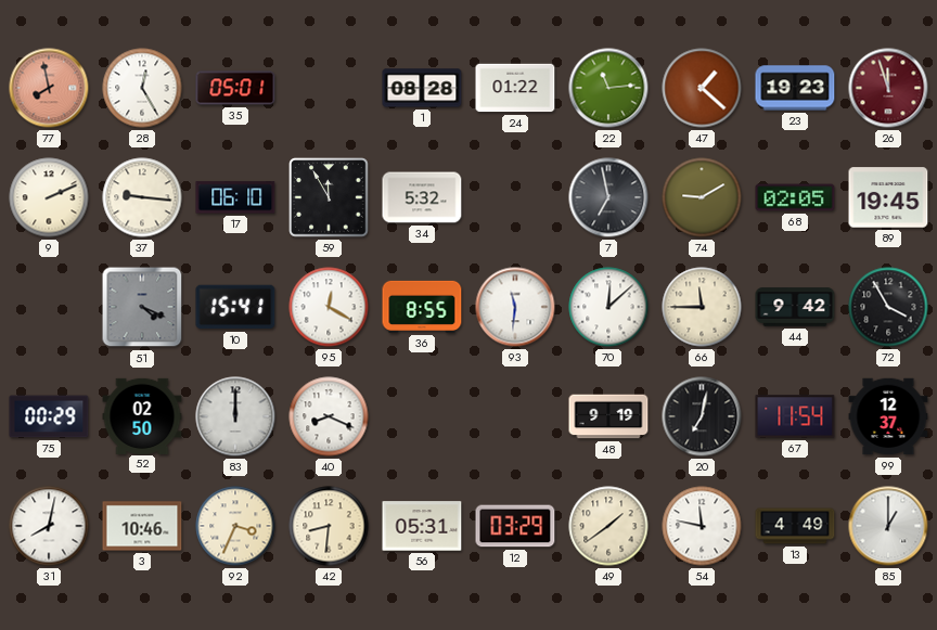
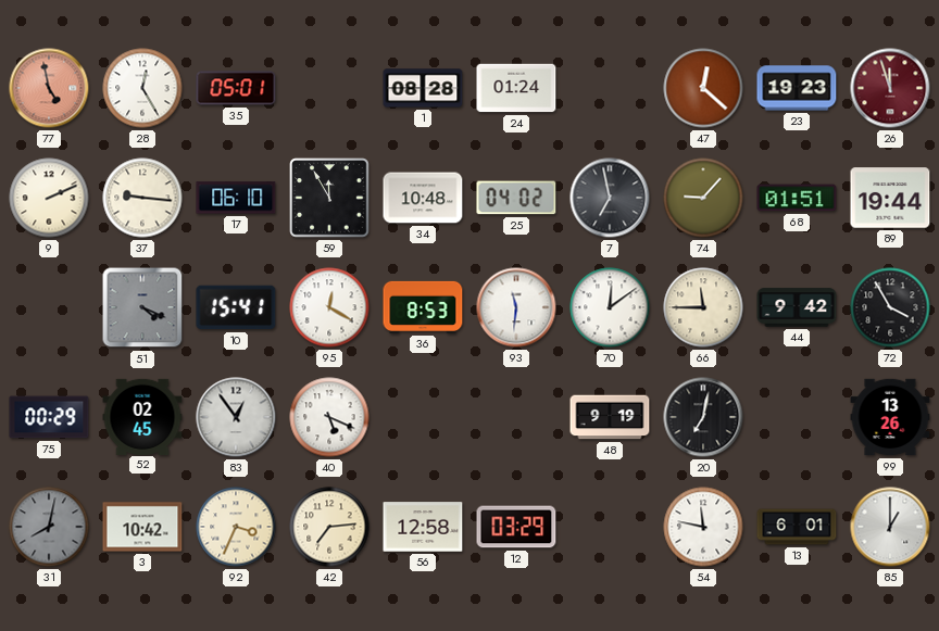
77: 7:58 -> 4:58 (49, 88)
24: 01:22 -> 01:24 (516, 88)
22: 11:14 -> none (608, 88)
47: 1:22 -> 12:22 (703, 88)
34: 5:32 -> 10:48 (423, 198)
25: none -> 04:02 (516, 198)
74: 9:10 -> 9:07 (703, 198)
68: 02:05 -> 01:51 (797, 198)
89: 19:45 -> 19:44 (890, 198)
36: 8:55 -> 8:53 (423, 307)
70: 12:08 -> 12:09 (610, 307)
52: 02:50 -> 02:45 (142, 416)
83: 12:00 -> 12:54 (236, 417)
40: 8:19 -> 5:19 (329, 417)
67: 11:54 -> none (795, 416)
99: 12:37 -> 13:26 (890, 417)
31 dial: white -> grey (49, 527)
3: 10:46 -> 10:42 (142, 527)
42: 8:31 -> 7:14 (329, 527)
56: 05:31 -> 12:58 (423, 527)
49: 1:39 -> none (608, 526)
13: 4:49 -> 6:01 (797, 527)
